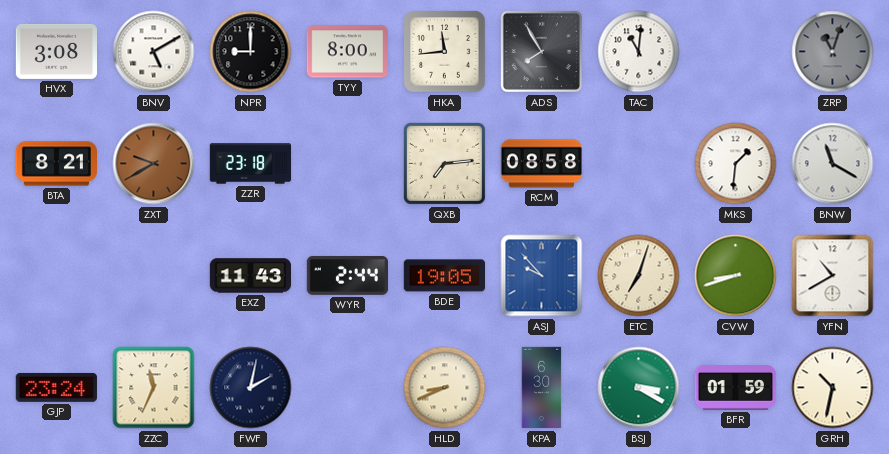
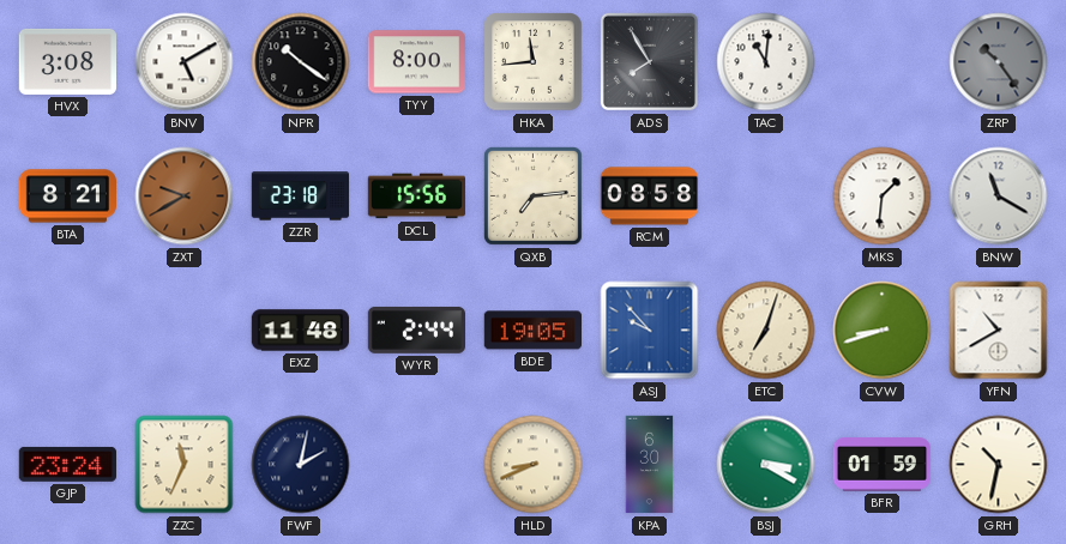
NPR: 9:00 -> 10:21 (301, 62)
ZRP: 11:03 -> 10:24 (999, 62)
DCL: none -> 15:56 (417, 197)
EXZ: 11:43 -> 11:48 (300, 331)
